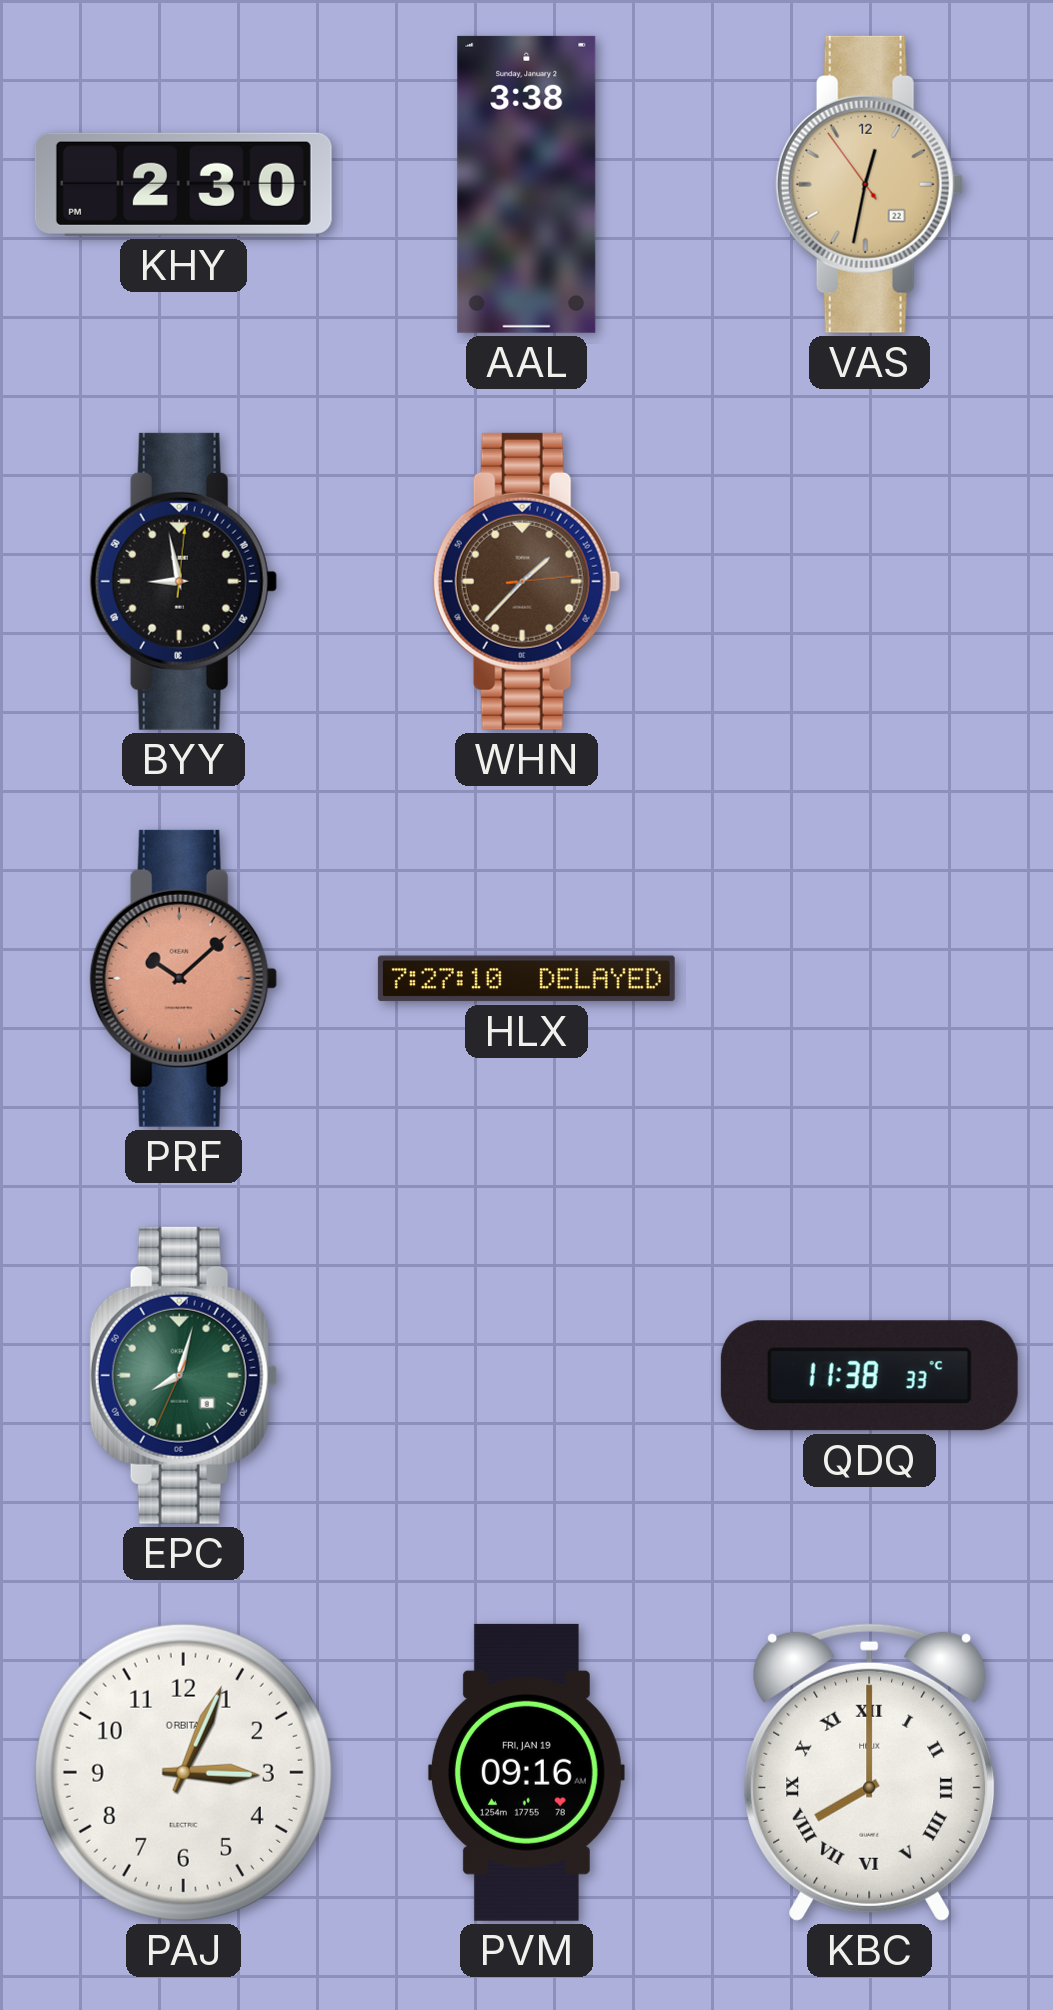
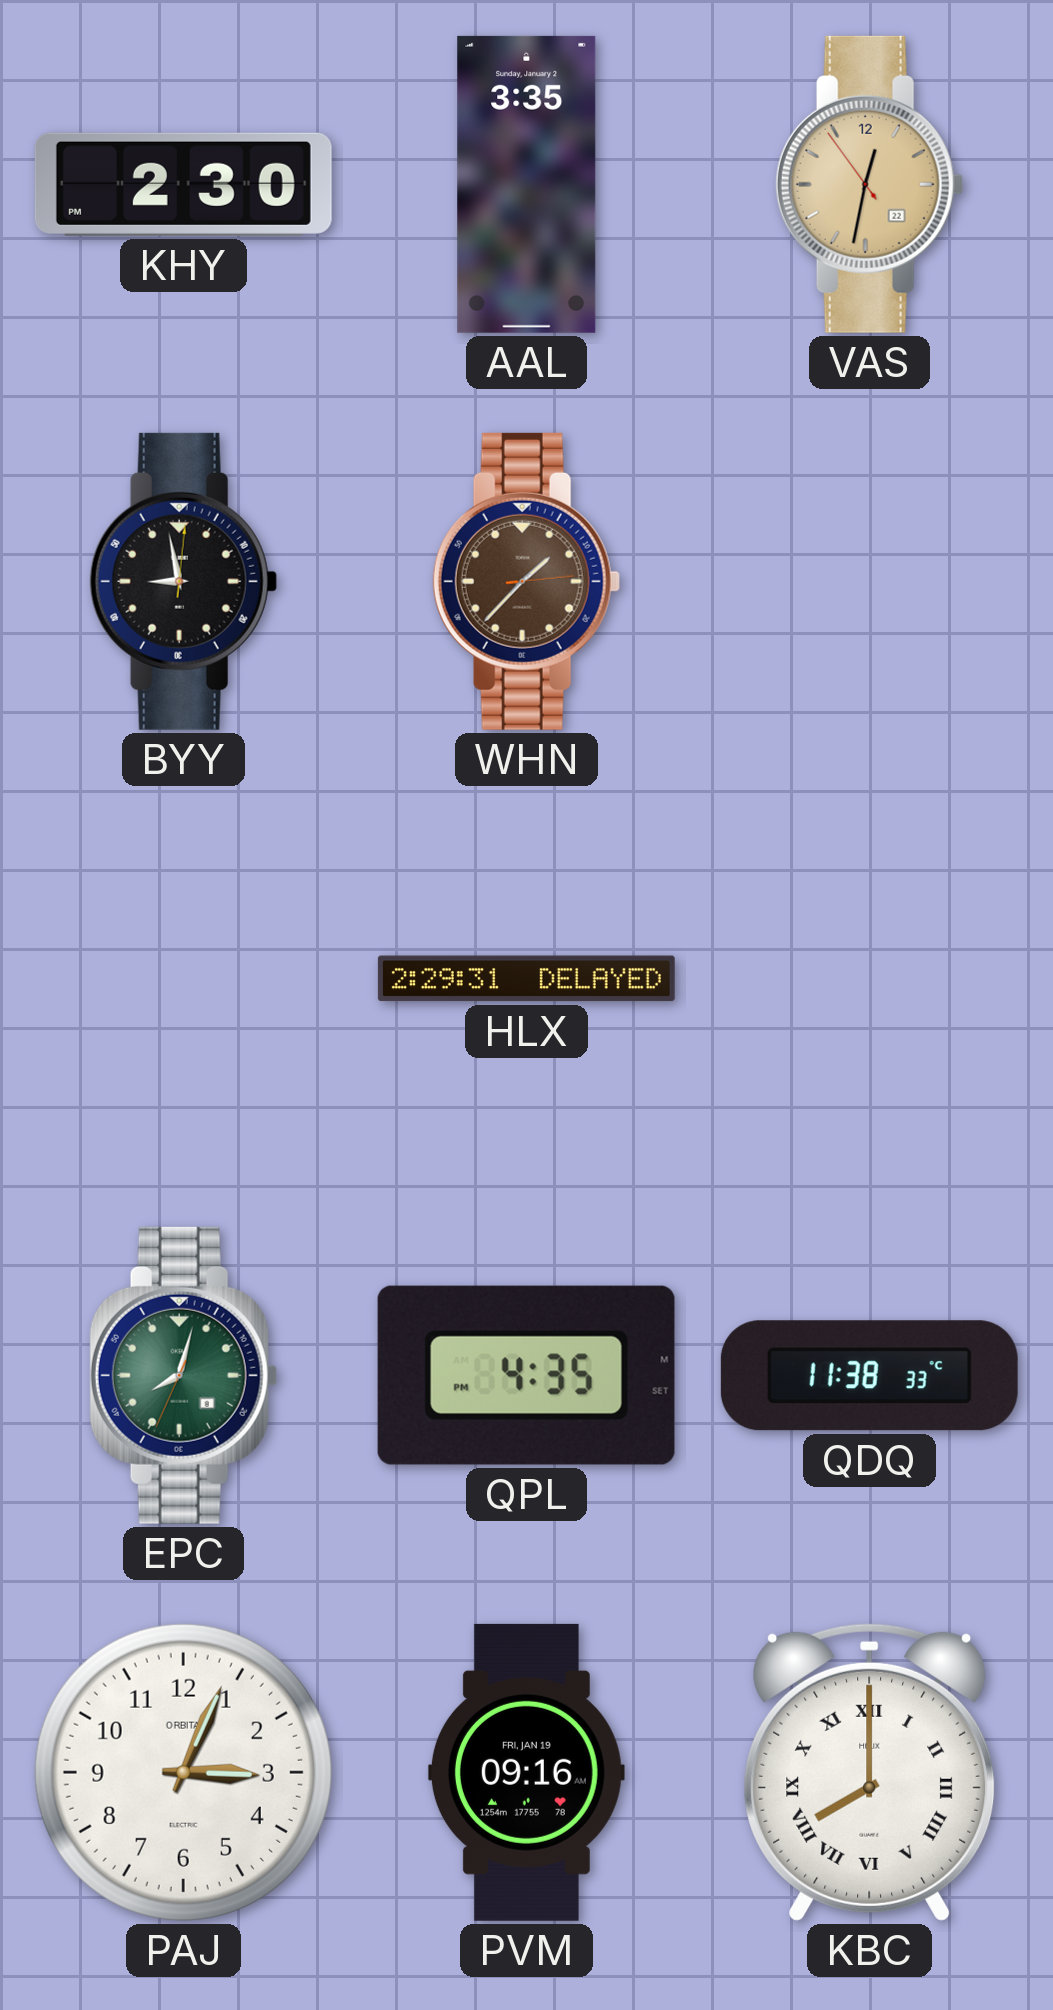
AAL: 3:38 -> 3:35 (527, 184)
PRF: 10:08 -> none (183, 978)
HLX: 7:27 -> 2:29 (526, 979)
QPL: none -> 4:35 (526, 1375)
